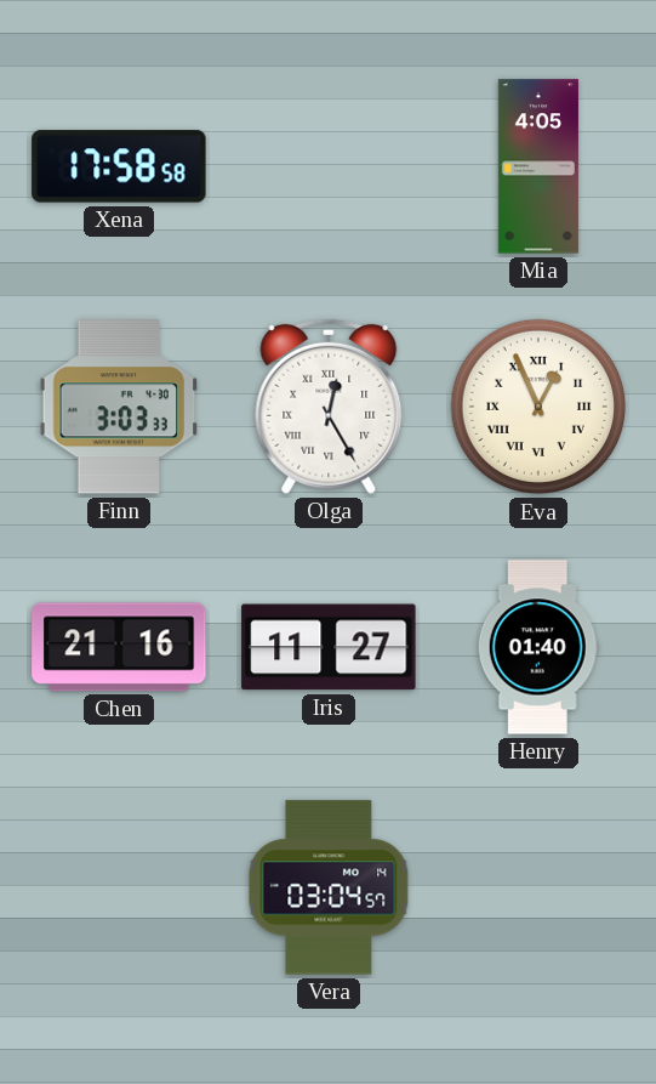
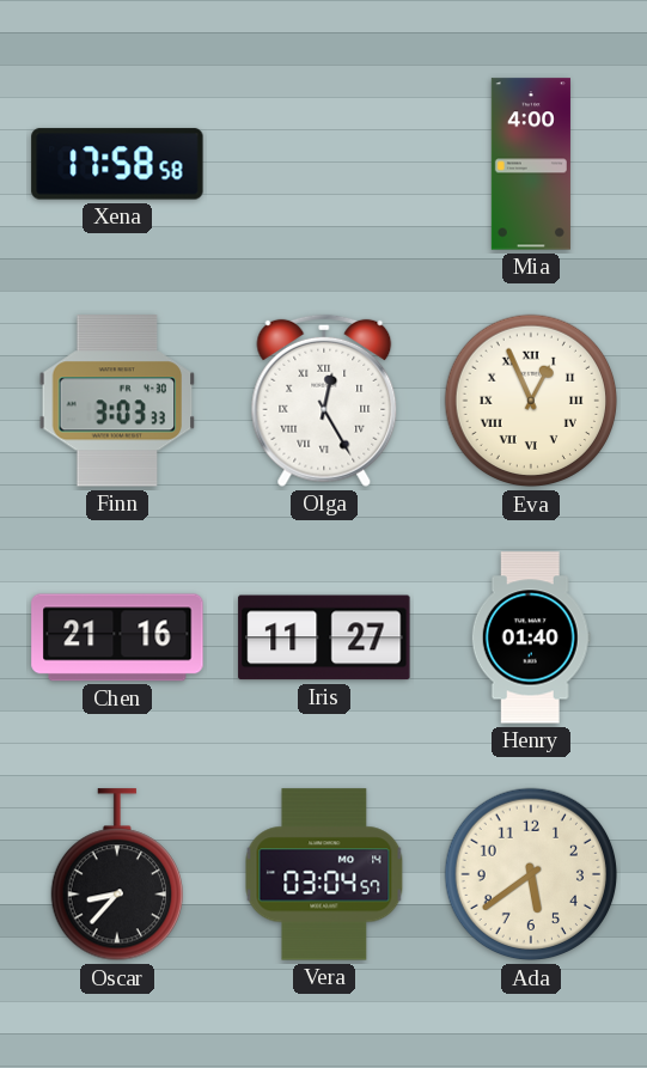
Mia: 4:05 -> 4:00 (531, 164)
Oscar: none -> 8:37 (116, 875)
Ada: none -> 5:39 (531, 874)
